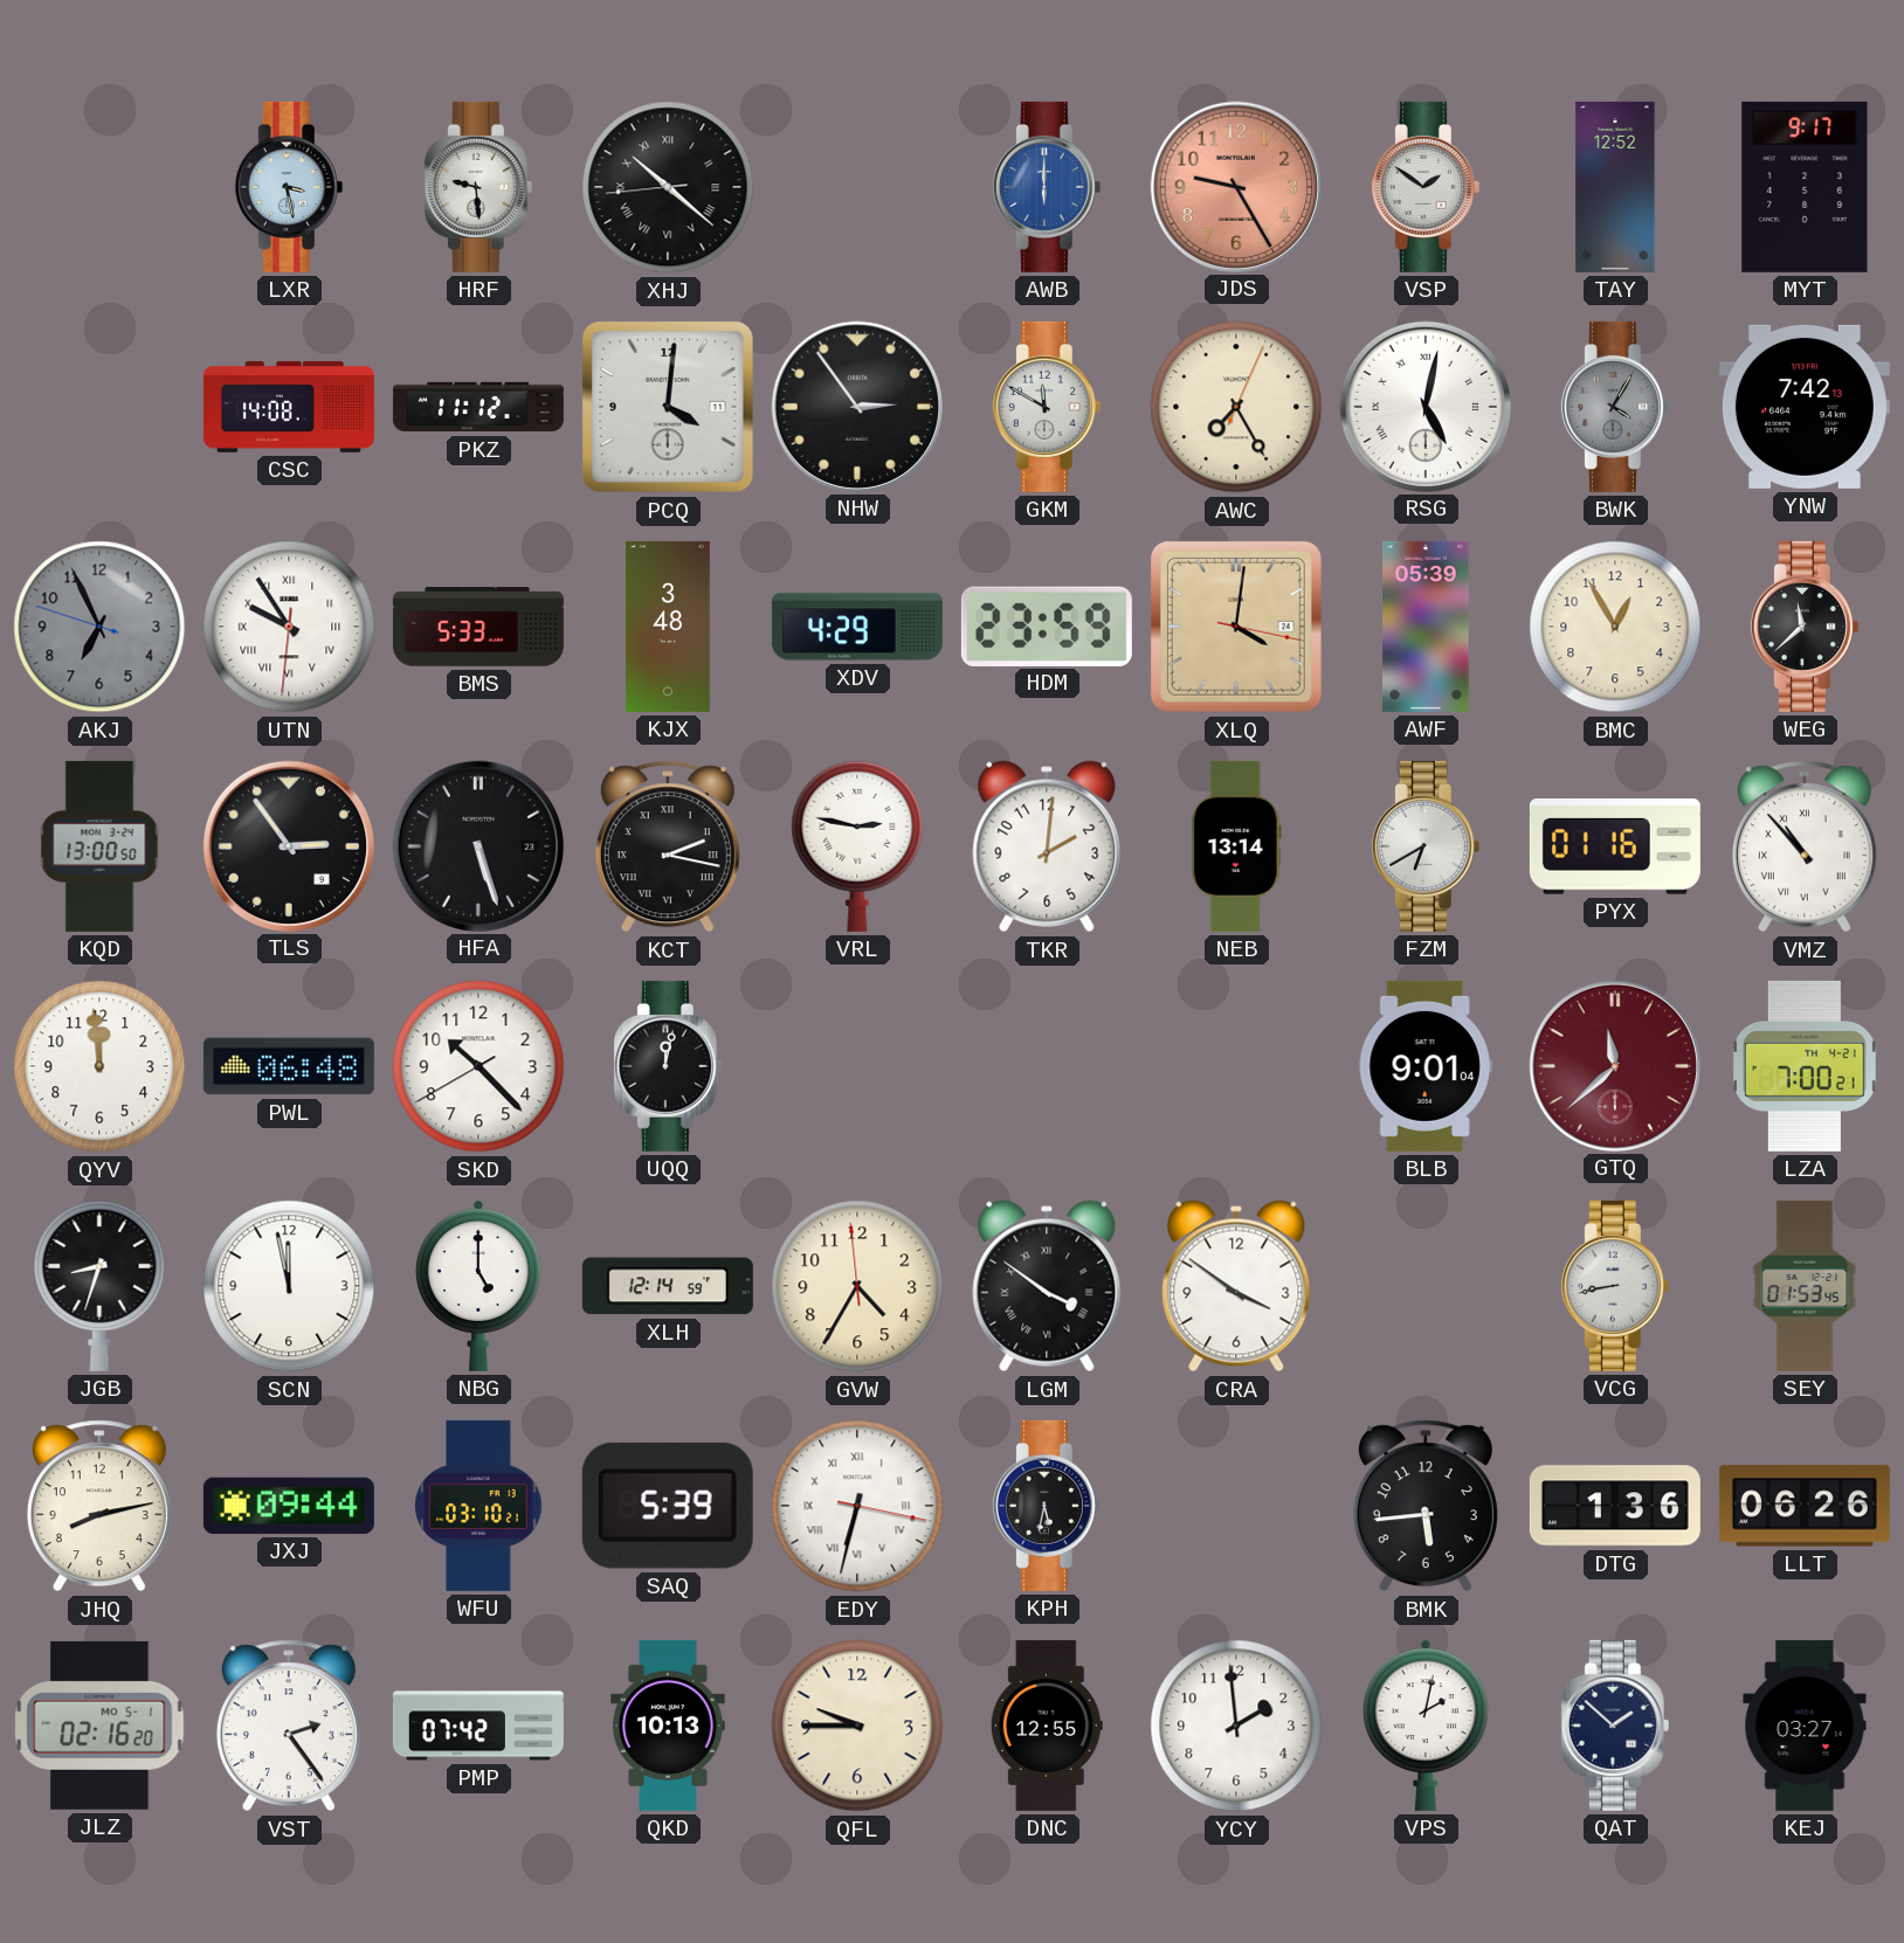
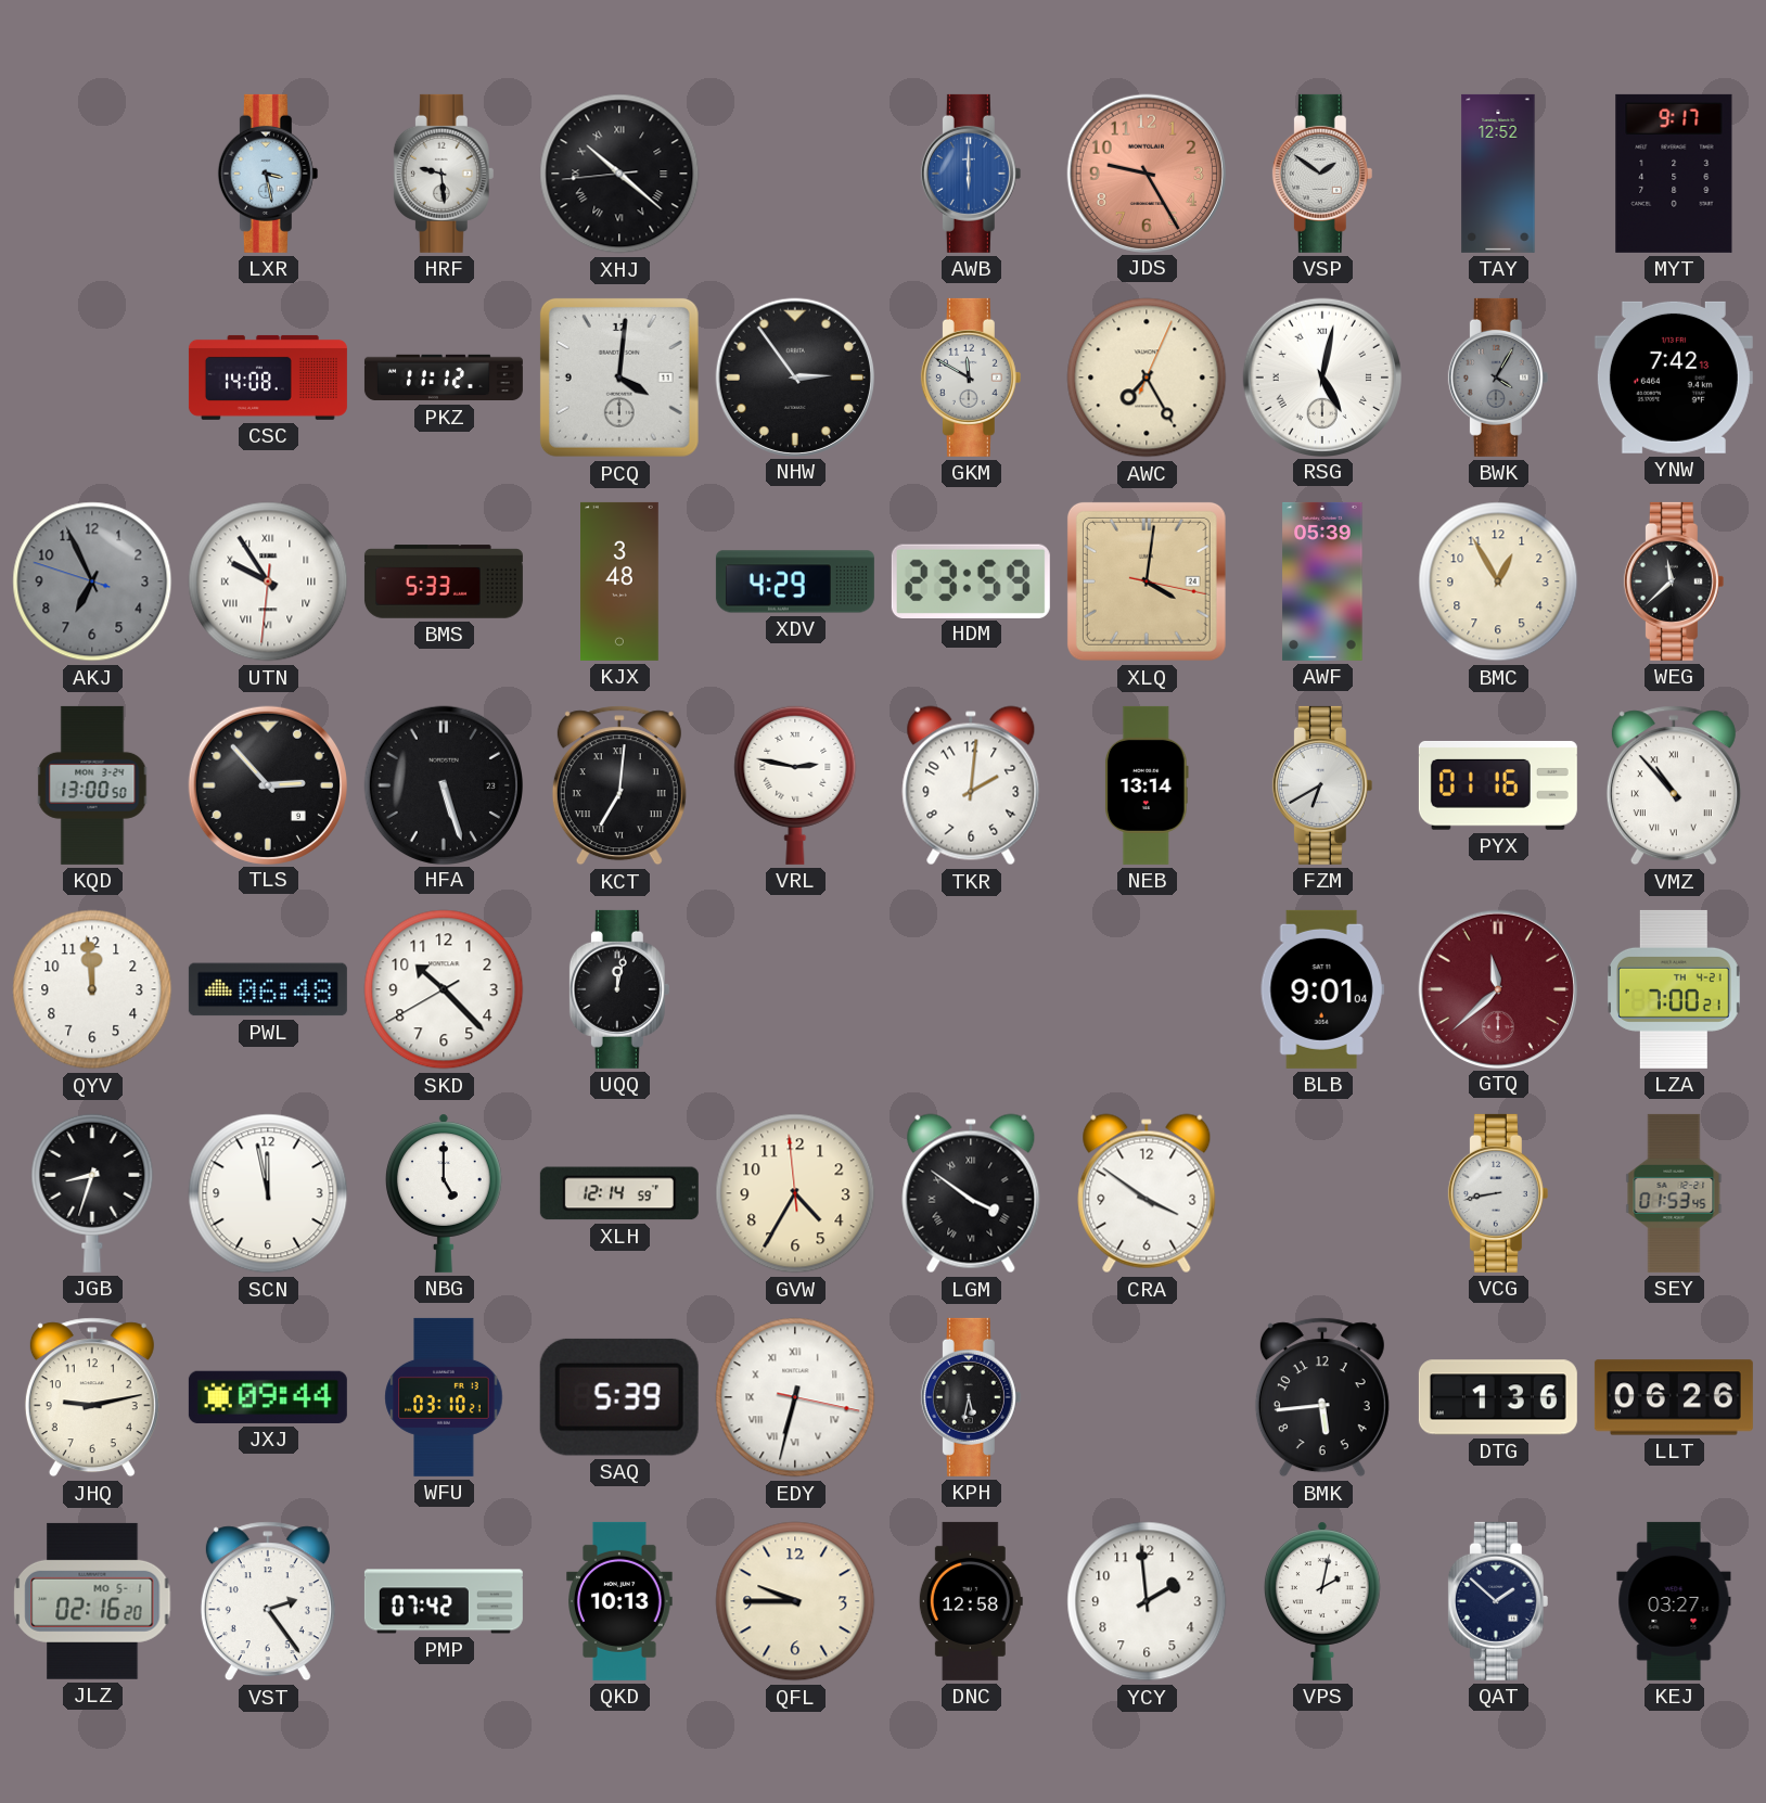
TLS: 2:54 -> 2:53 (267, 784)
KCT: 2:17 -> 7:01 (619, 785)
JHQ: 8:13 -> 9:13 (92, 1397)
DNC: 12:55 -> 12:58 (971, 1601)
